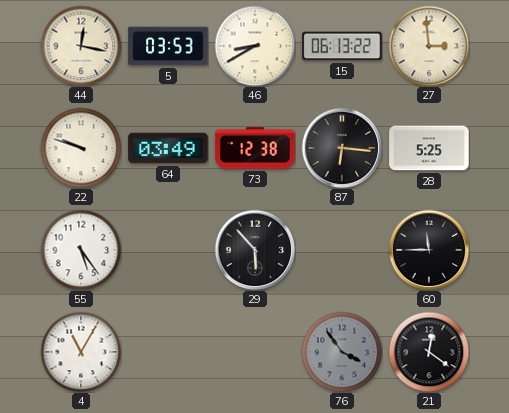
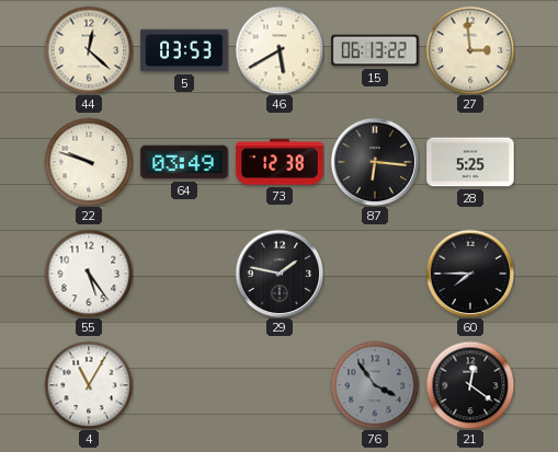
44: 12:17 -> 12:22 (89, 50)
46: 8:40 -> 5:40 (280, 50)
29: 5:53 -> 1:47 (280, 274)
60: 11:45 -> 7:45 (470, 274)
